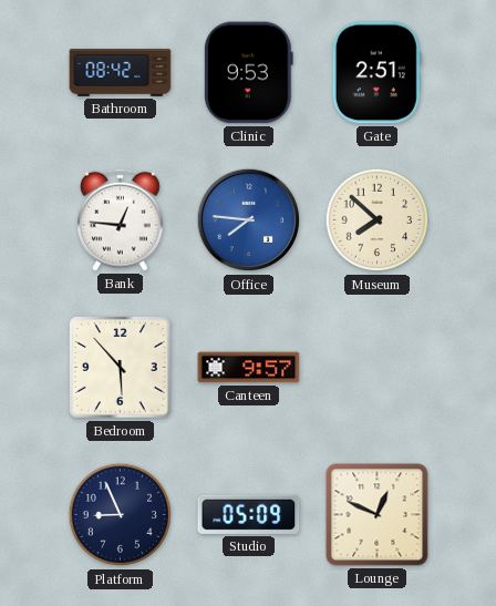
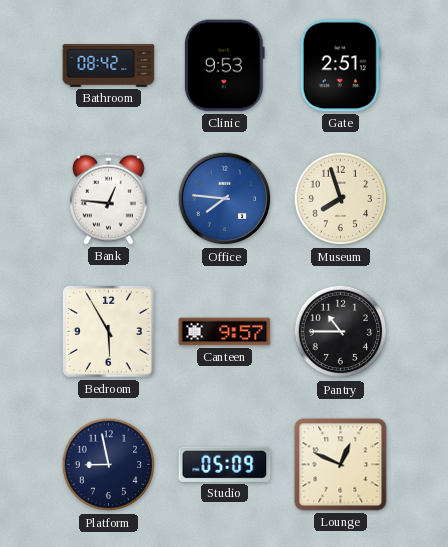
Museum: 7:52 -> 7:57 (341, 199)
Bedroom: 5:53 -> 5:55 (109, 332)
Pantry: none -> 10:45 (341, 332)
Platform: 8:56 -> 8:58 (109, 465)
